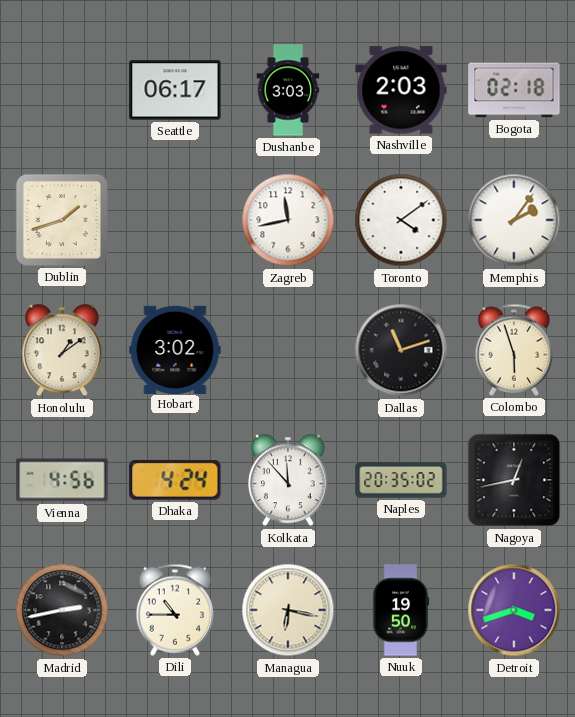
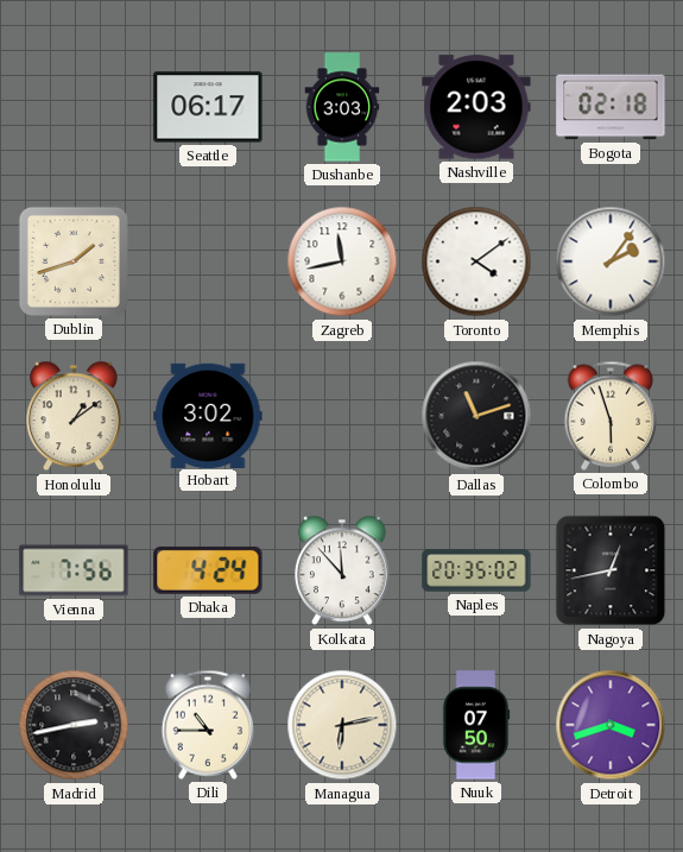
Vienna: 4:56 -> 7:56 (74, 570)
Managua: 6:17 -> 6:13 (342, 725)
Nuuk: 19:50 -> 07:50 (476, 725)
